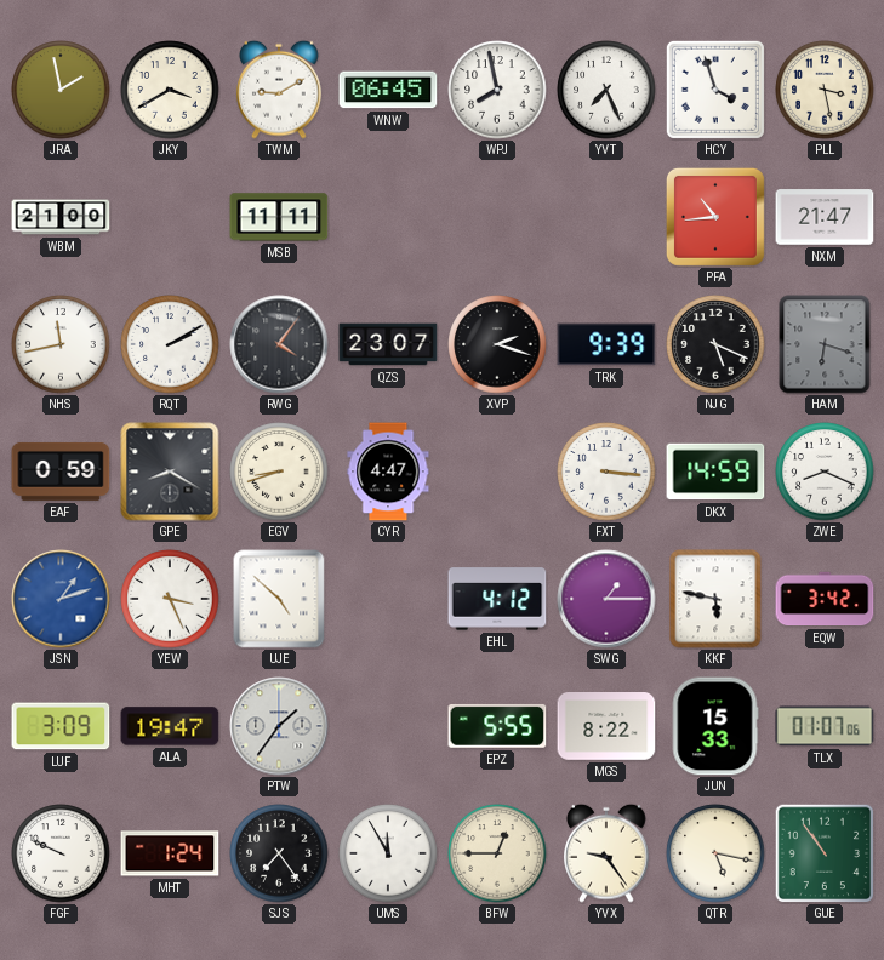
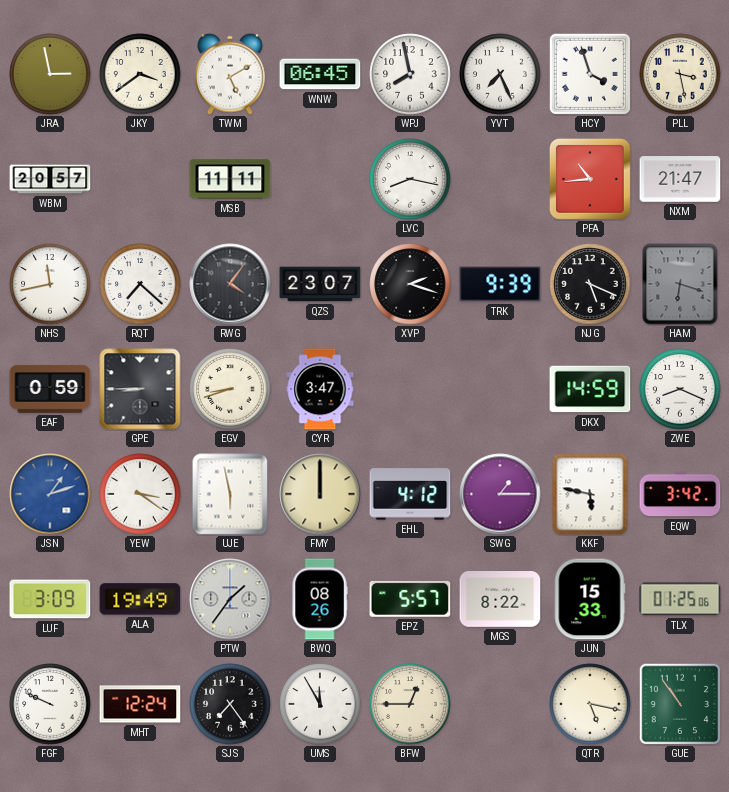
JRA: 1:58 -> 2:58 (50, 74)
JKY: 3:40 -> 3:39 (140, 74)
TWM: 9:10 -> 5:10 (230, 74)
WBM: 21:00 -> 20:57 (50, 179)
LVC: none -> 8:17 (410, 179)
RQT: 2:10 -> 7:22 (140, 284)
GPE: 8:20 -> 8:45 (140, 389)
CYR: 4:47 -> 3:47 (320, 389)
FXT: 3:16 -> none (606, 472)
YEW: 3:26 -> 3:21 (140, 494)
UJE: 4:52 -> 5:58 (230, 494)
FMY: none -> 12:00 (320, 494)
ALA: 19:47 -> 19:49 (140, 599)
BWQ: none -> 08:26 (320, 599)
EPZ: 5:55 -> 5:57 (410, 599)
TLX: 01:07 -> 01:25 (680, 599)
MHT: 1:24 -> 12:24 (140, 704)
YVX: 9:24 -> none (606, 853)
